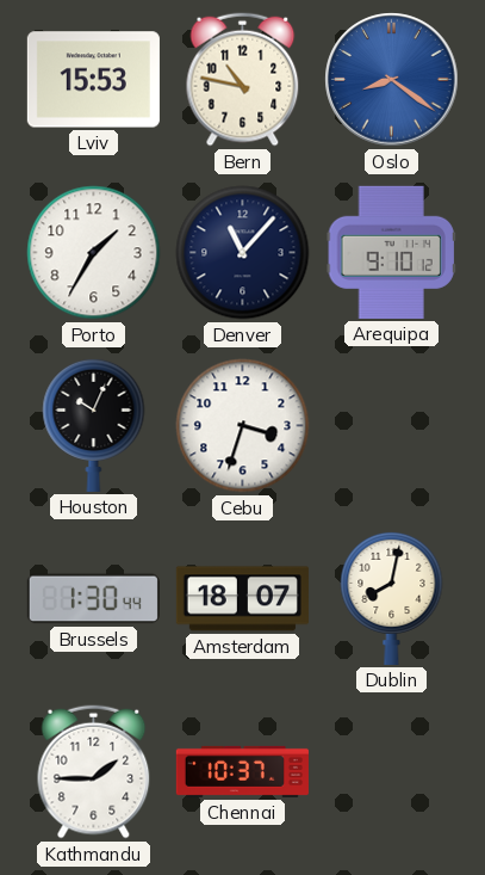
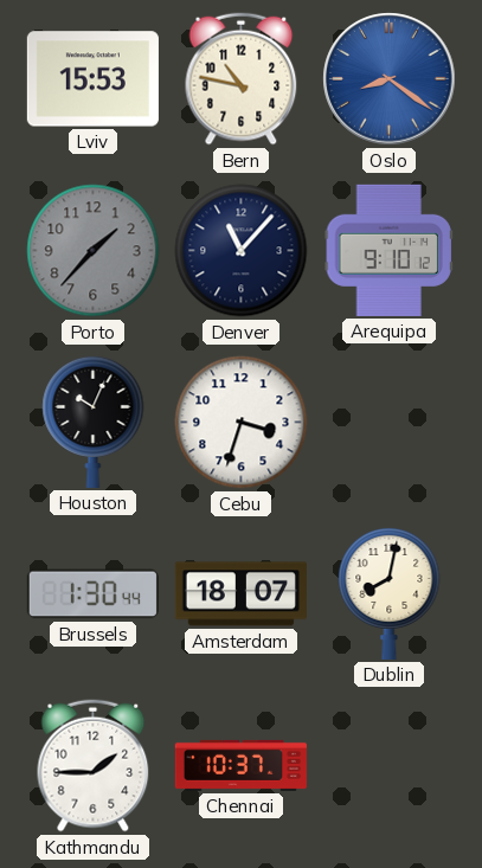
Porto: 1:35 -> 1:37 (94, 251)
Porto dial: white -> grey (94, 251)
